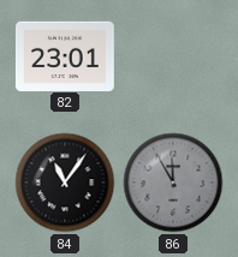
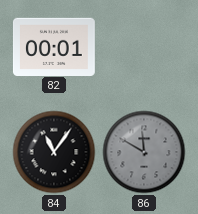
82: 23:01 -> 00:01 (54, 46)
86: 11:55 -> 11:50 (144, 152)
